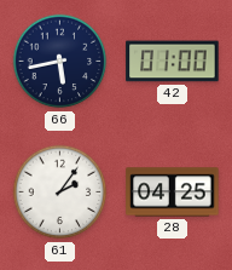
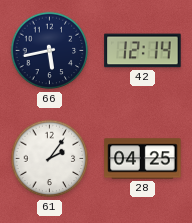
42: 01:00 -> 12:14 (143, 51)
